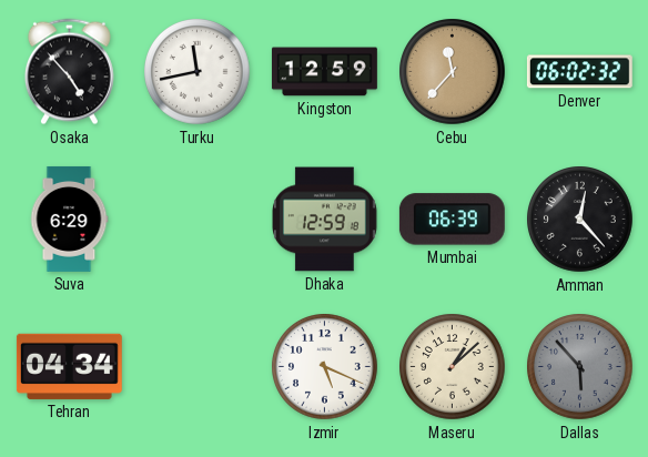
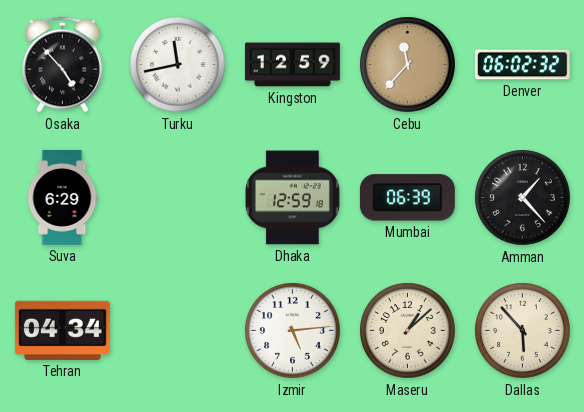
Amman: 12:23 -> 1:23 (523, 198)
Izmir: 5:19 -> 5:14 (293, 331)
Dallas dial: grey -> cream (523, 331)
